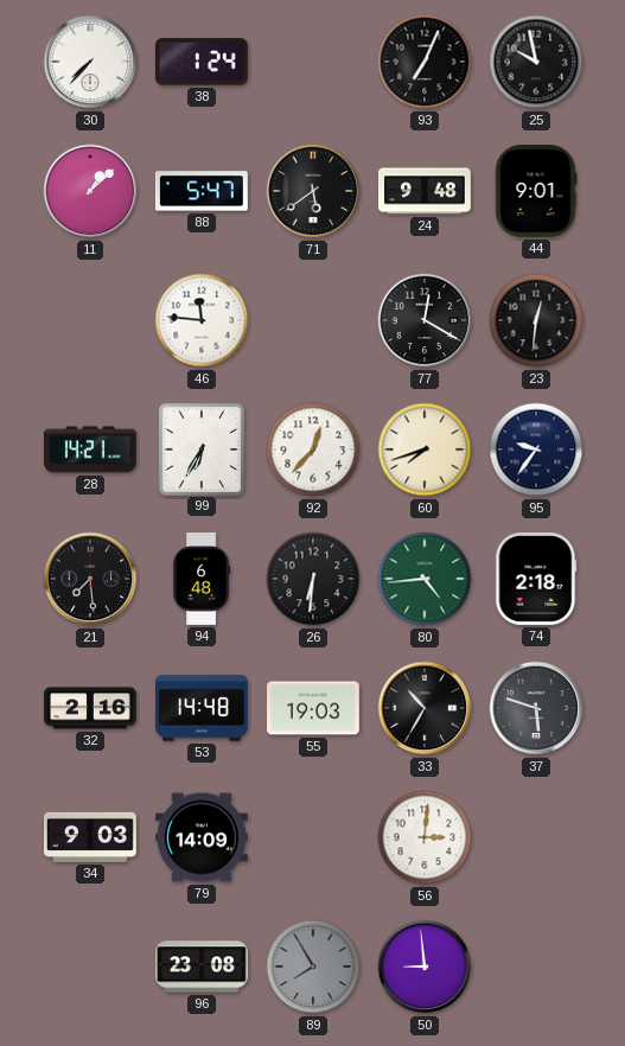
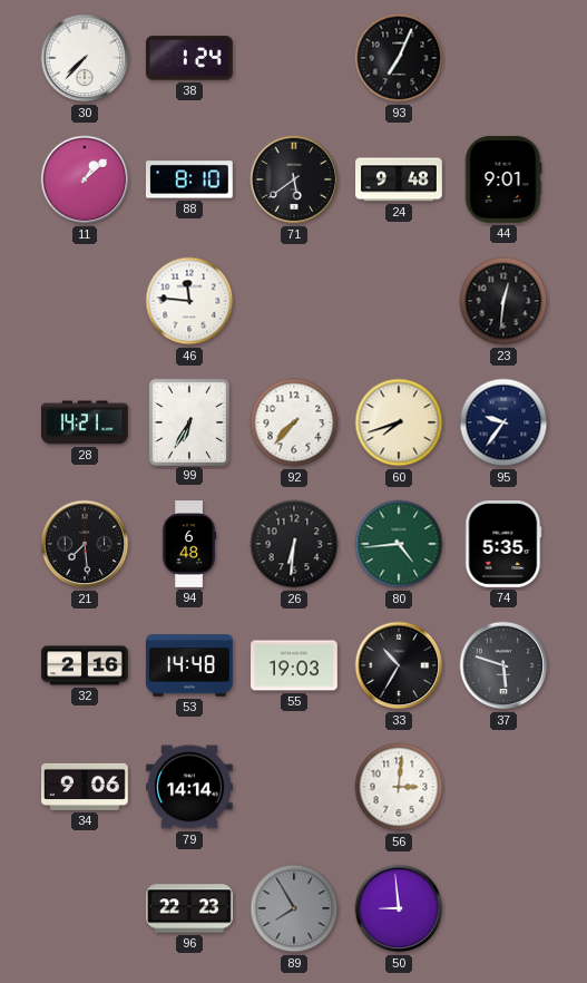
25: 9:58 -> none (536, 62)
88: 5:47 -> 8:10 (189, 179)
77: 12:20 -> none (425, 320)
92: 12:37 -> 7:37 (294, 422)
74: 2:18 -> 5:35 (503, 545)
34: 9:03 -> 9:06 (86, 787)
79: 14:09 -> 14:14 (190, 787)
96: 23:08 -> 22:23 (190, 908)
